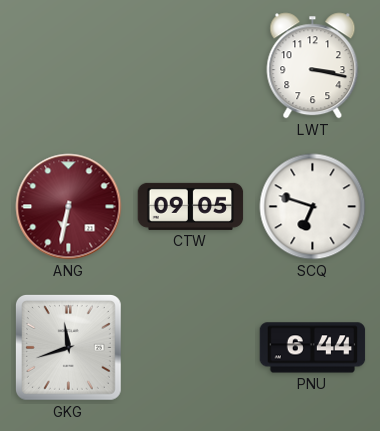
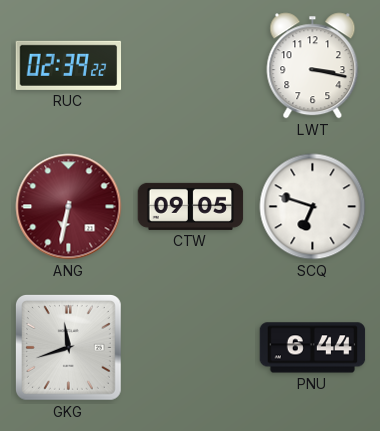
RUC: none -> 02:39 (69, 65)
